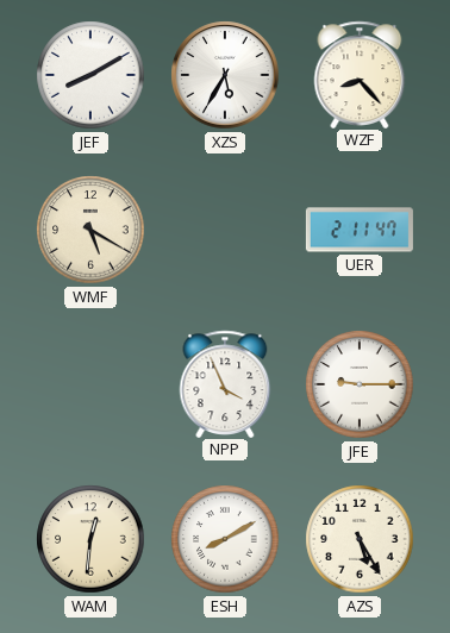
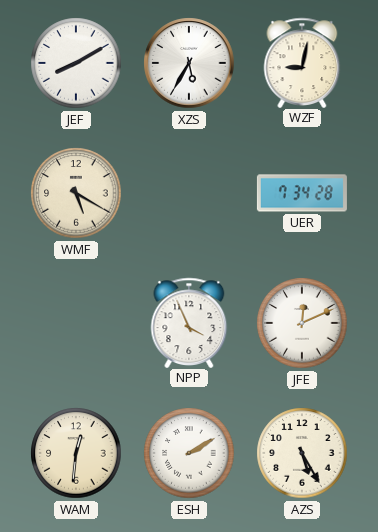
WZF: 8:23 -> 9:02 (302, 62)
UER: 2:11 -> 7:34 (302, 193)
JFE: 9:15 -> 12:11 (302, 323)
ESH: 8:10 -> 2:10 (189, 453)
